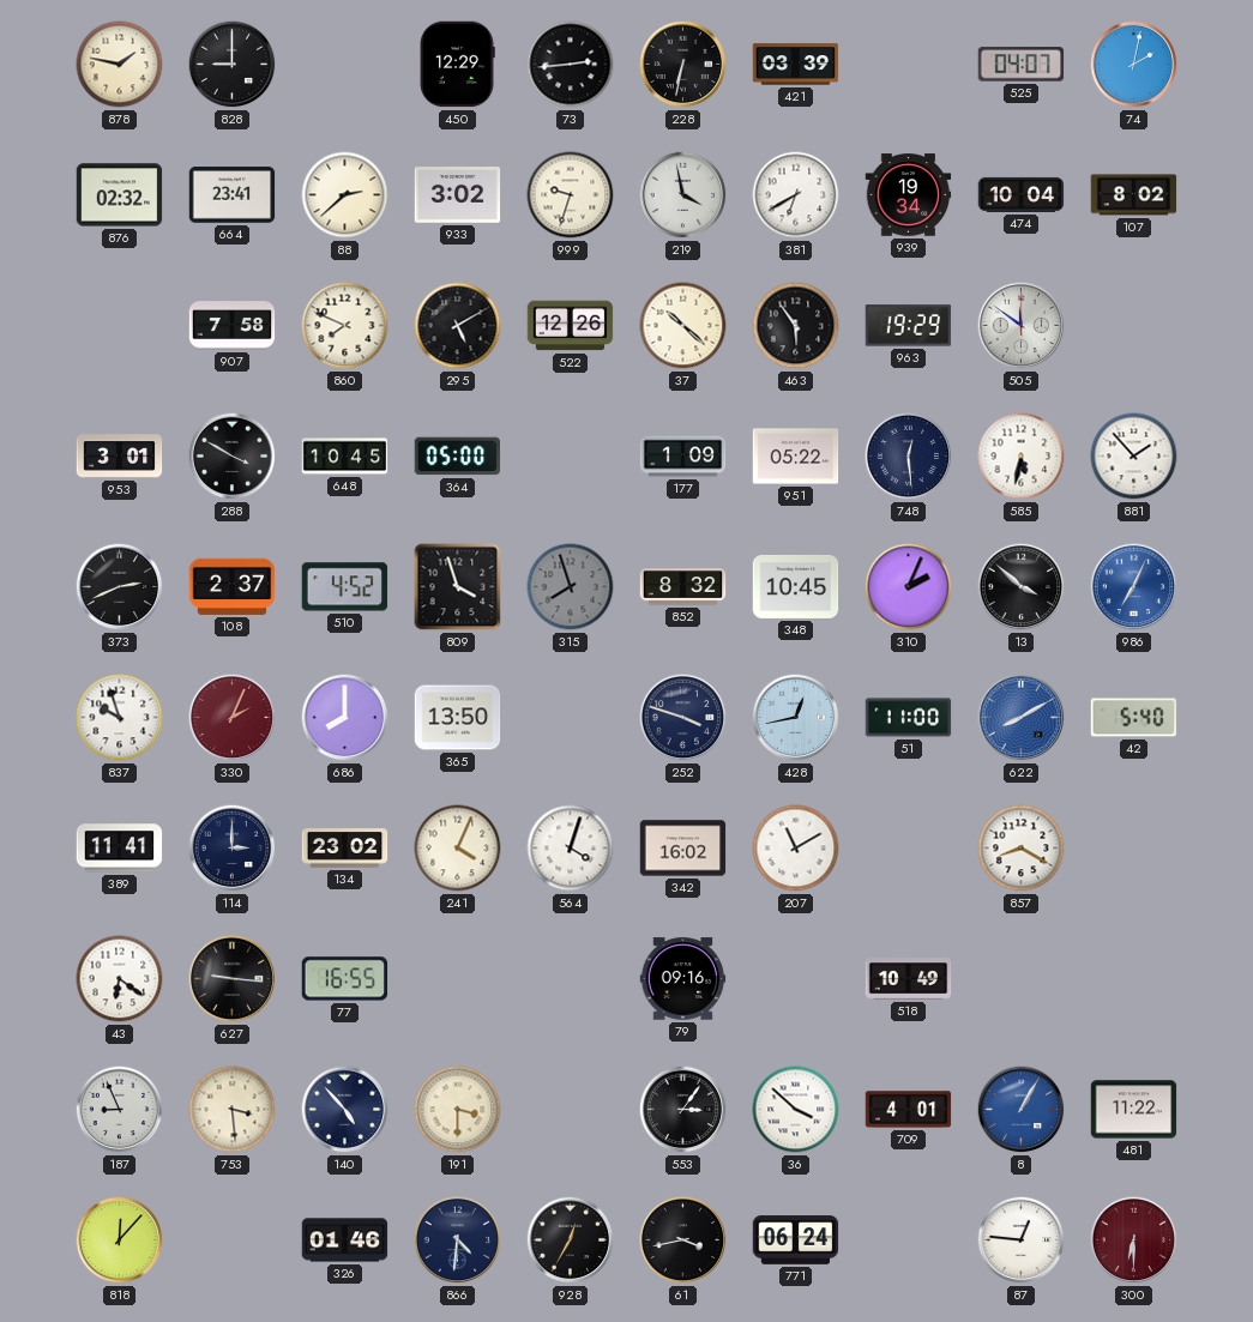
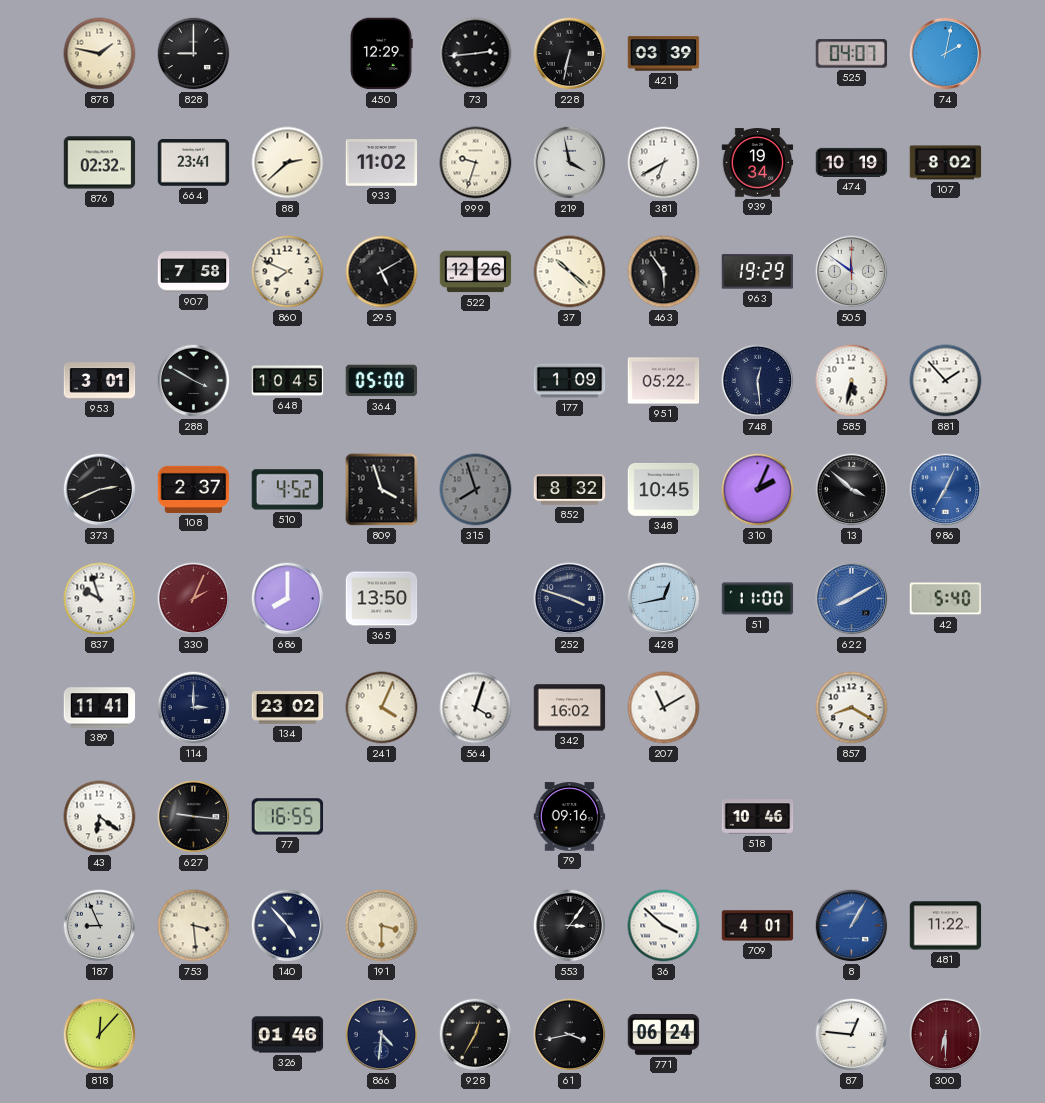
933: 3:02 -> 11:02 (382, 163)
474: 10:04 -> 10:19 (852, 162)
518: 10:49 -> 10:46 (758, 817)
